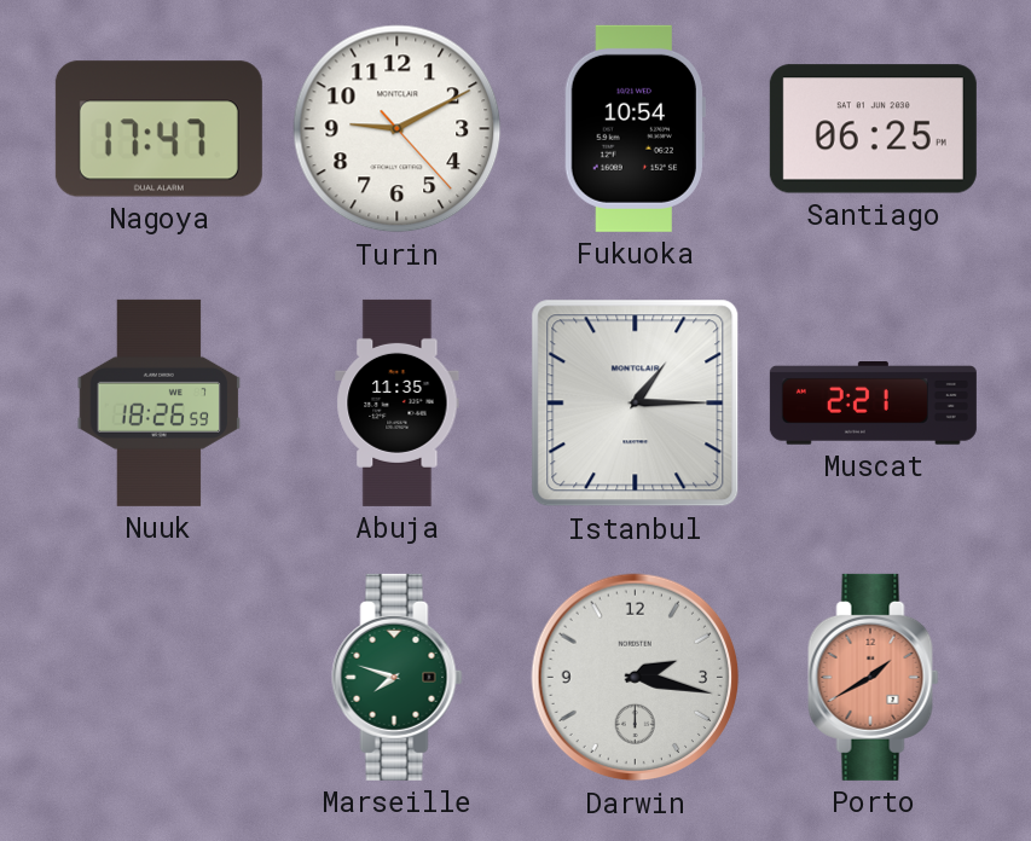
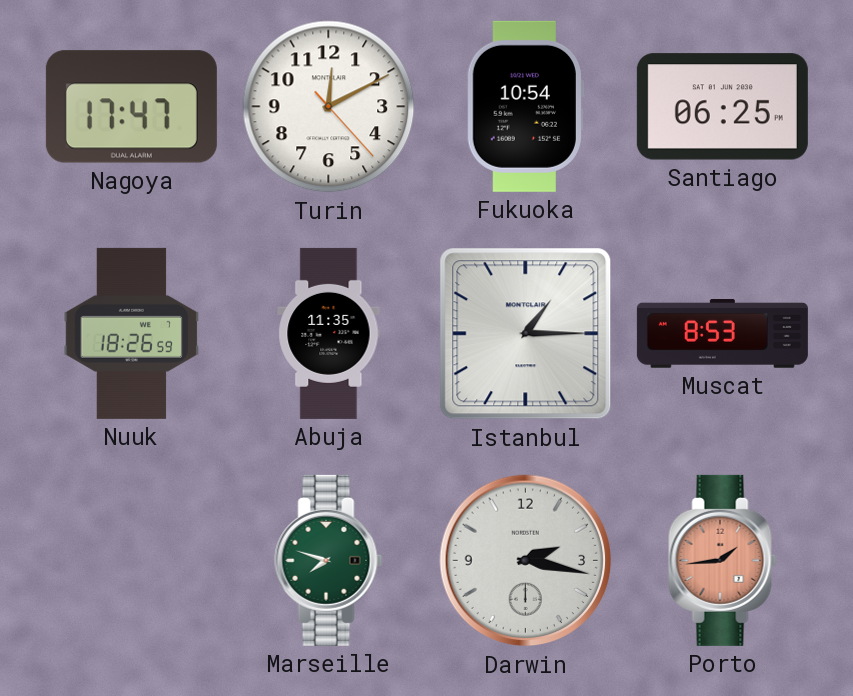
Turin: 9:10 -> 12:10 (329, 107)
Muscat: 2:21 -> 8:53 (722, 334)
Porto: 1:40 -> 1:44 (723, 560)
